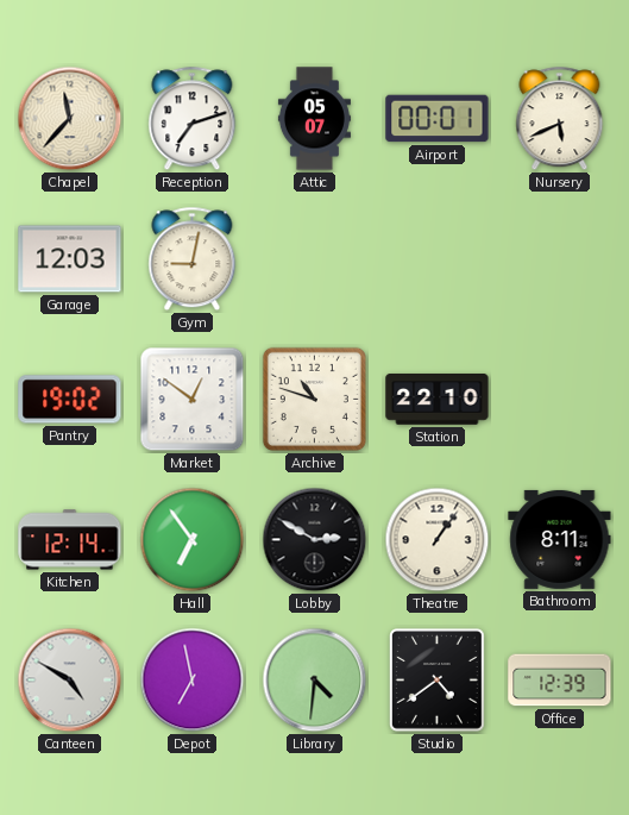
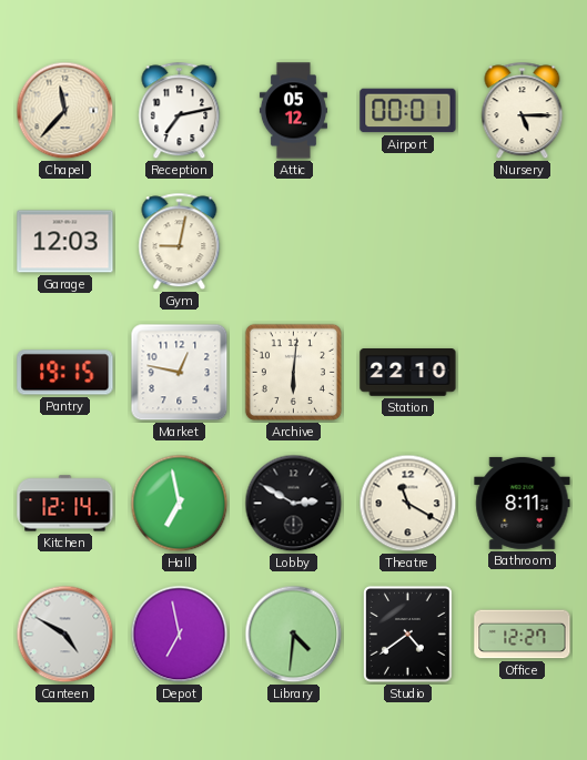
Reception: 7:12 -> 7:13 (180, 111)
Attic: 05:07 -> 05:12 (293, 111)
Nursery: 5:41 -> 5:15 (523, 111)
Pantry: 19:02 -> 19:15 (65, 373)
Market: 12:51 -> 12:47 (180, 373)
Archive: 10:48 -> 6:01 (293, 372)
Hall: 6:54 -> 6:58 (180, 504)
Theatre: 1:06 -> 11:20 (408, 504)
Office: 12:39 -> 12:27 (523, 635)
